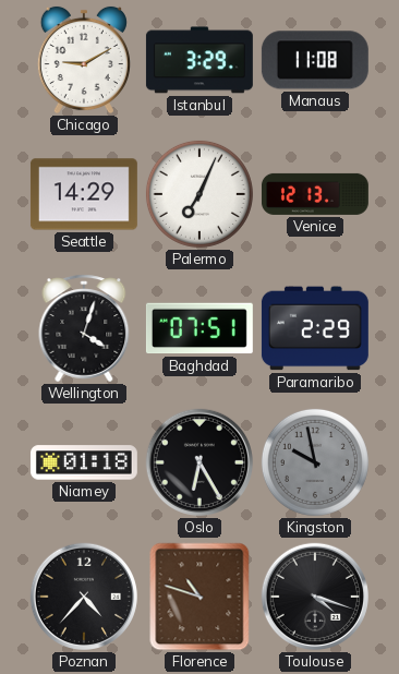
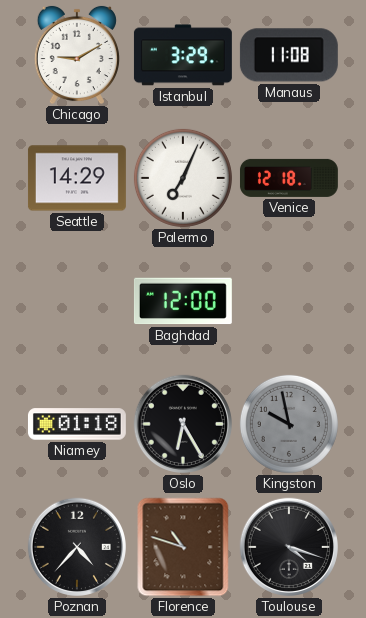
Venice: 12:13 -> 12:18 (289, 178)
Wellington: 4:03 -> none (84, 328)
Baghdad: 07:51 -> 12:00 (183, 301)
Paramaribo: 2:29 -> none (315, 328)
